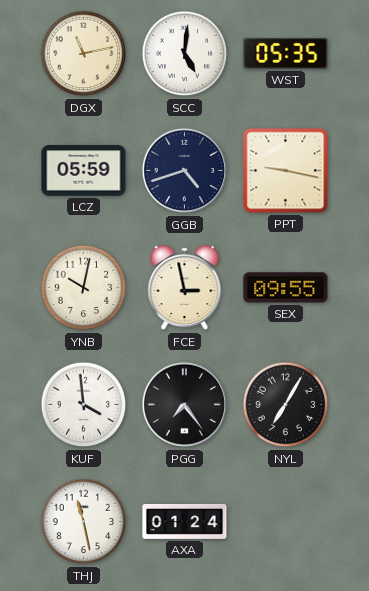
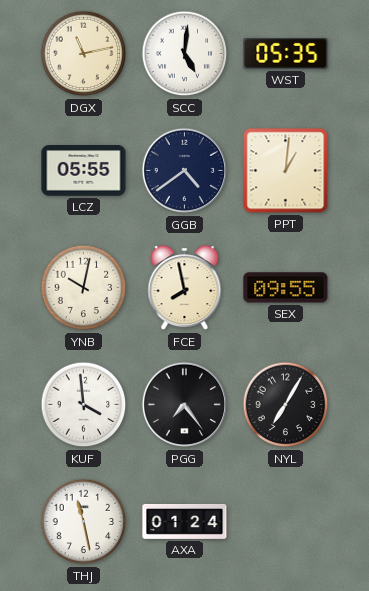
LCZ: 05:59 -> 05:55 (84, 171)
GGB: 4:42 -> 4:39 (185, 171)
PPT: 9:17 -> 1:01 (286, 171)
FCE: 2:58 -> 7:58 (185, 289)
